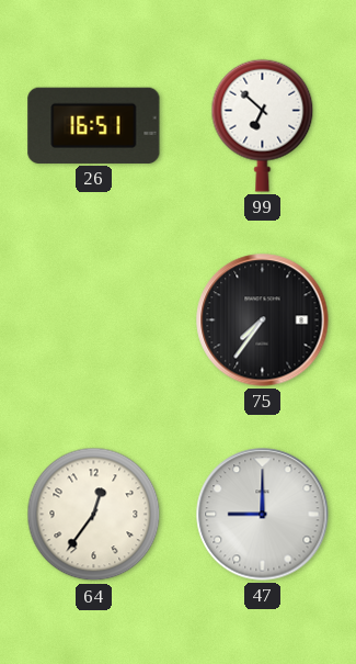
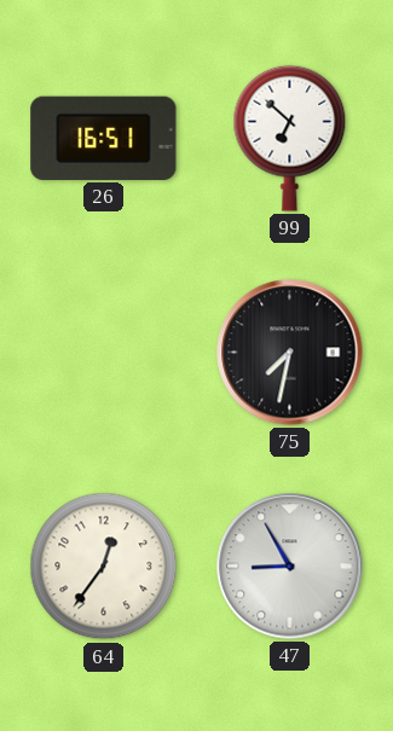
75: 7:36 -> 7:32 (290, 353)
47: 9:00 -> 8:55 (290, 567)
